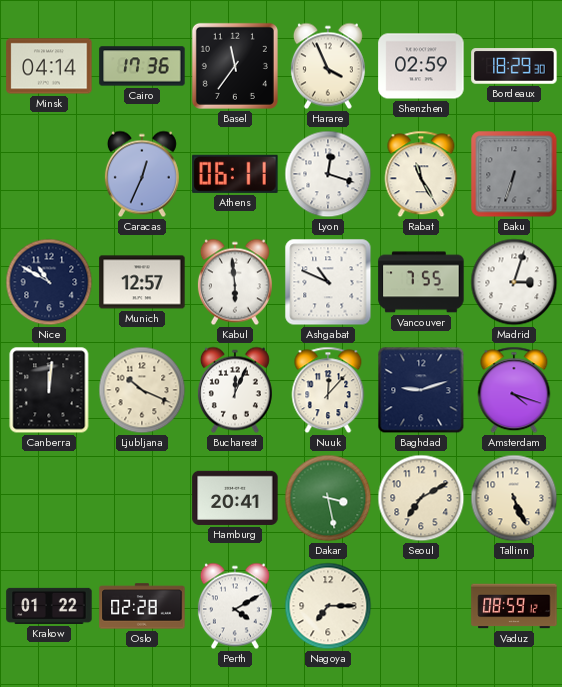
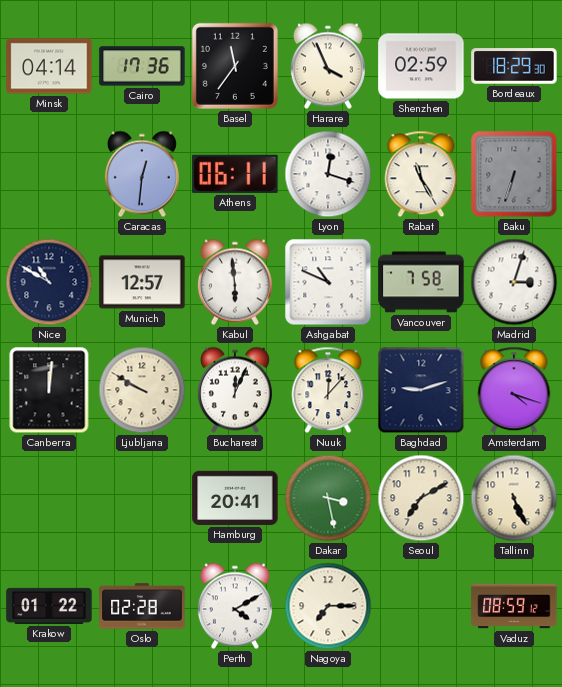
Caracas: 12:34 -> 12:31 (142, 174)
Vancouver: 7:55 -> 7:58 (421, 282)
Ljubljana: 10:19 -> 9:50 (142, 390)
